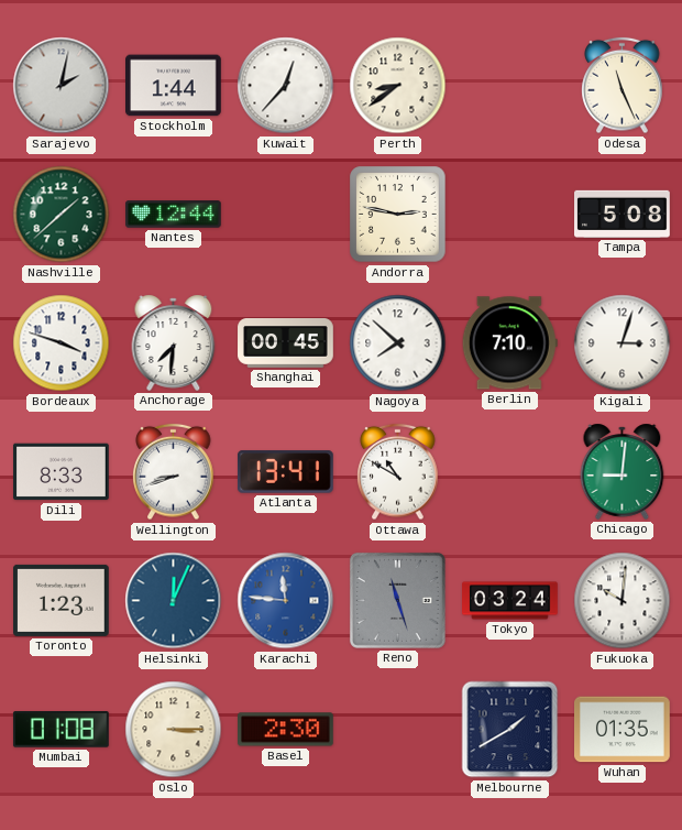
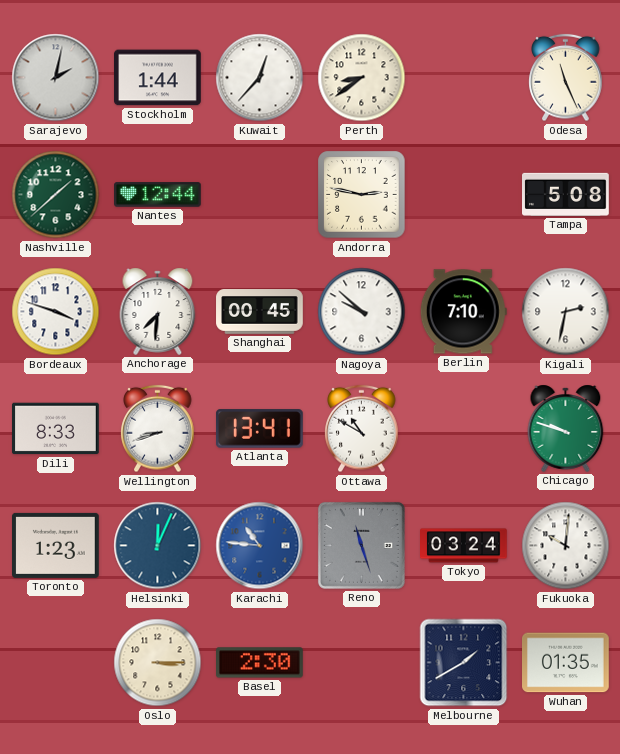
Nagoya: 7:52 -> 9:52 (362, 312)
Kigali: 3:03 -> 2:32 (566, 312)
Chicago: 9:01 -> 9:48 (566, 428)
Karachi: 11:46 -> 10:46 (260, 546)
Mumbai: 01:08 -> none (61, 730)
